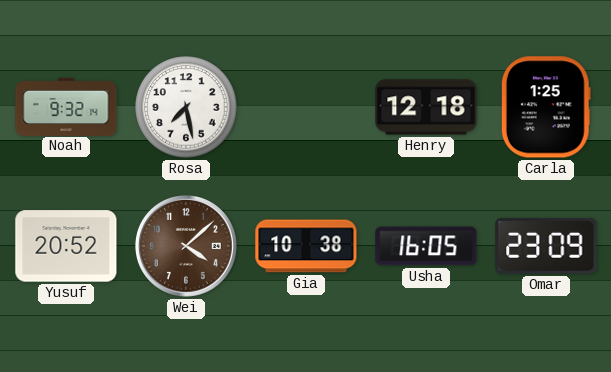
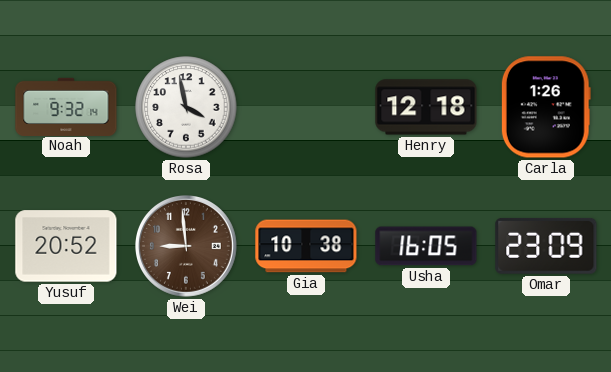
Rosa: 7:28 -> 3:58 (186, 107)
Carla: 1:25 -> 1:26 (546, 107)
Wei: 4:08 -> 8:59 (187, 247)
